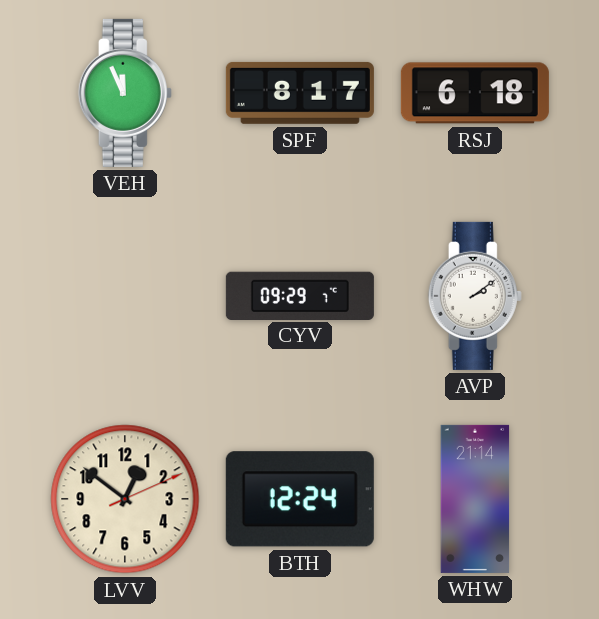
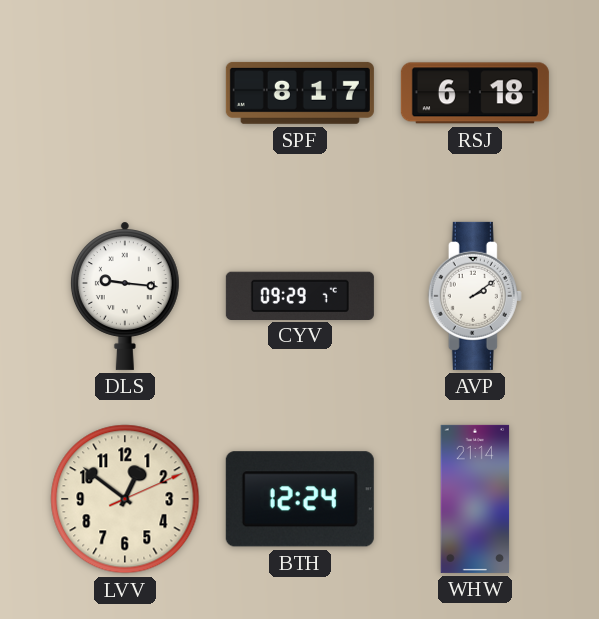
VEH: 11:56 -> none (125, 93)
DLS: none -> 9:16 (125, 296)
